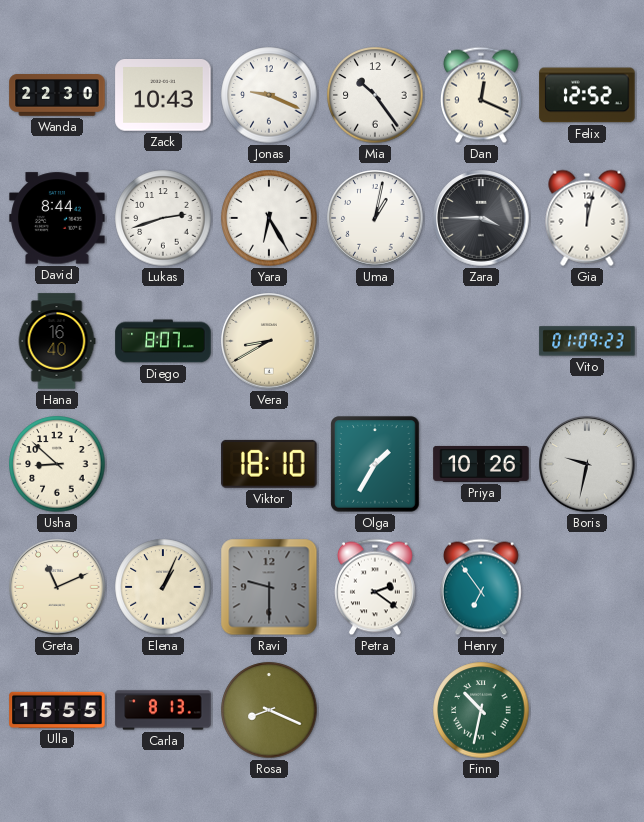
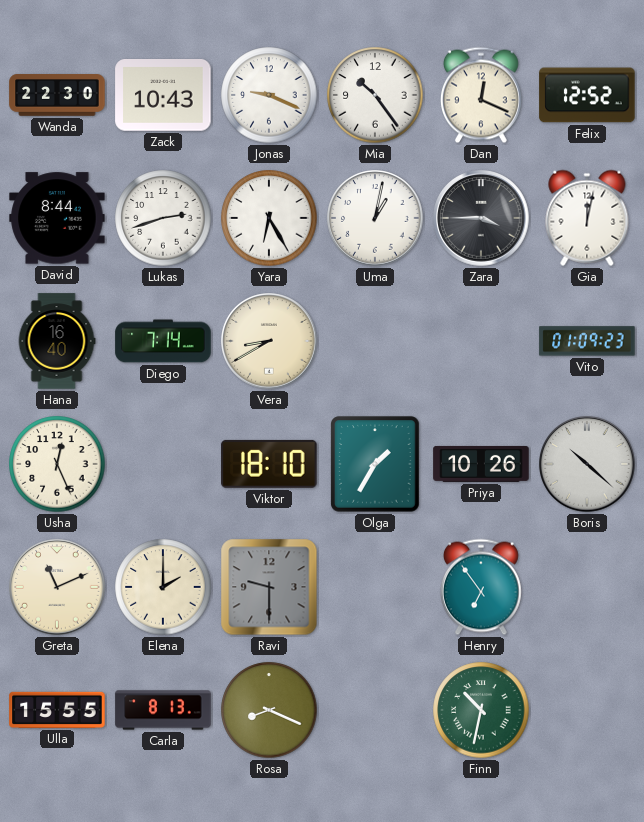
Diego: 8:07 -> 7:14 (163, 341)
Usha: 8:52 -> 12:26 (57, 464)
Boris: 9:32 -> 10:22 (587, 464)
Elena: 1:04 -> 2:00 (163, 587)
Petra: 2:21 -> none (375, 587)
